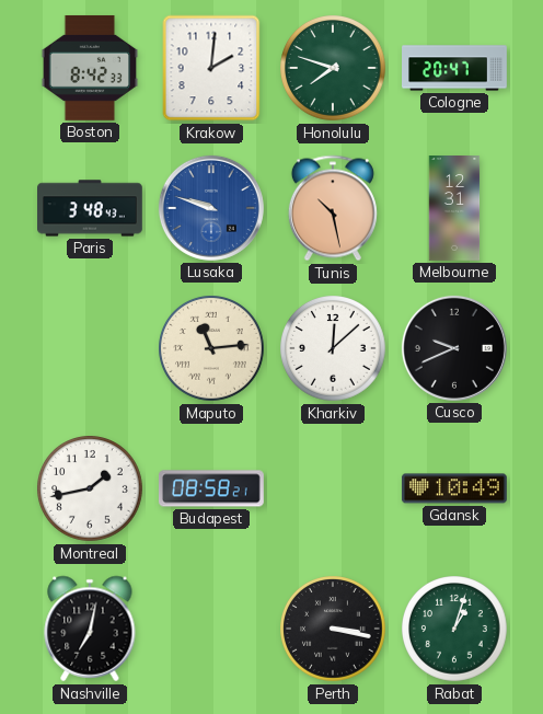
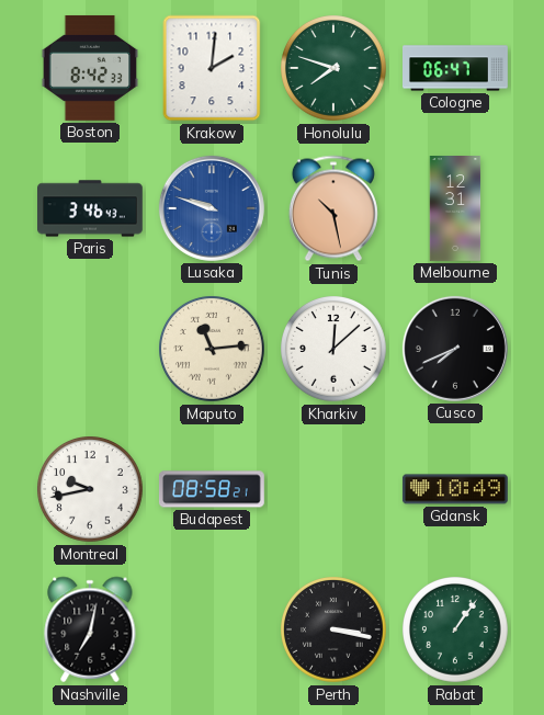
Cologne: 20:47 -> 06:47 (456, 68)
Paris: 3:48 -> 3:46 (91, 208)
Cusco: 9:41 -> 7:41 (455, 349)
Montreal: 1:43 -> 9:43 (91, 490)
Rabat: 1:03 -> 1:06 (456, 631)
